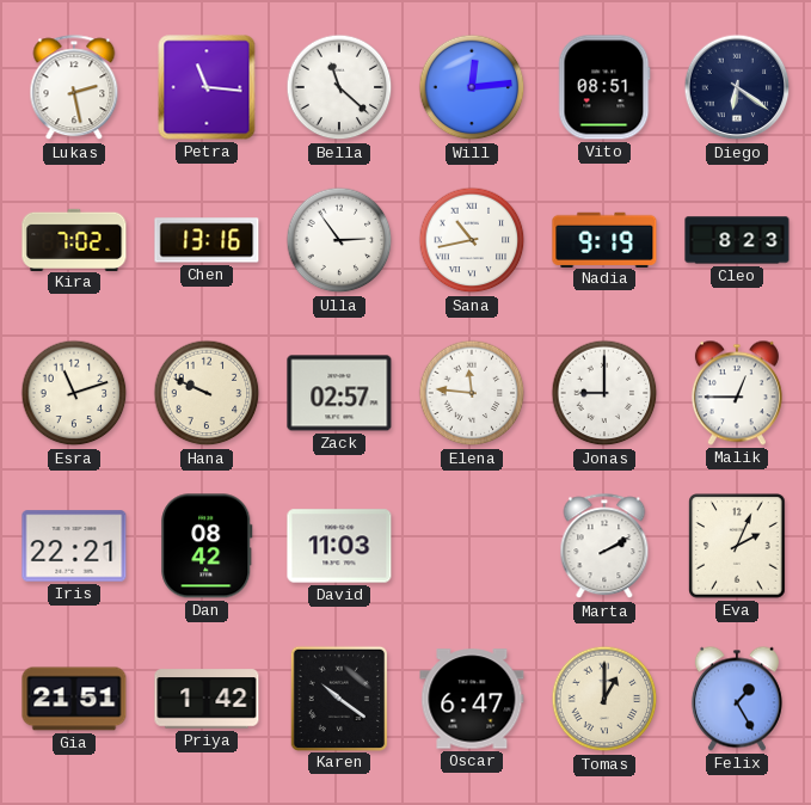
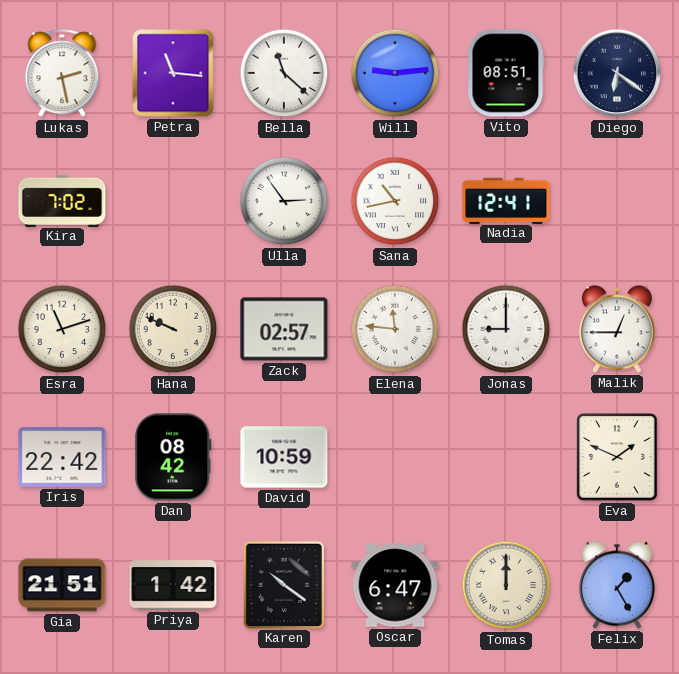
Will: 12:14 -> 9:14 (395, 73)
Chen: 13:16 -> none (207, 240)
Nadia: 9:19 -> 12:41 (506, 200)
Cleo: 8:23 -> none (737, 240)
Iris: 22:21 -> 22:42 (62, 457)
David: 11:03 -> 10:59 (284, 457)
Marta: 2:10 -> none (604, 547)
Eva: 2:04 -> 1:49 (617, 457)
Tomas: 1:00 -> 12:00 (506, 585)
